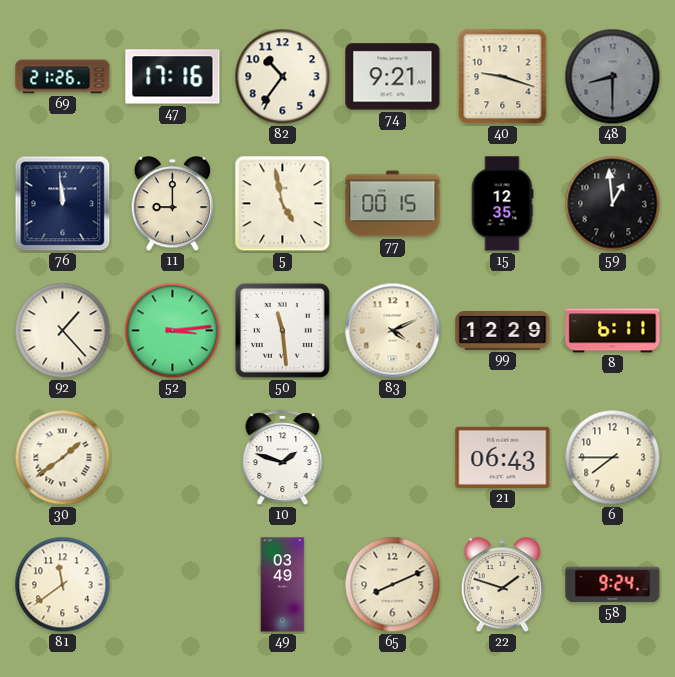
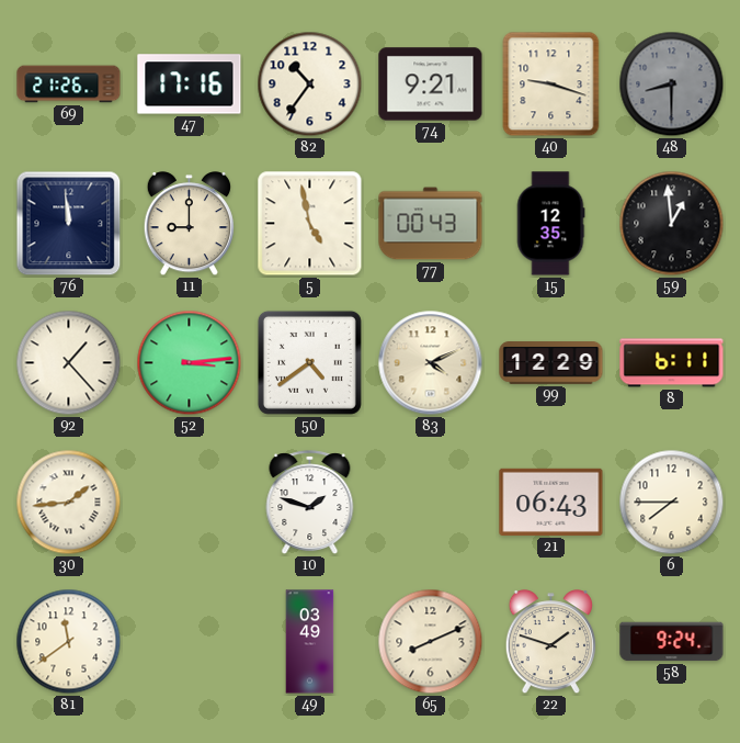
77: 00:15 -> 00:43 (431, 224)
50: 11:29 -> 4:39 (309, 362)
30: 1:39 -> 1:44 (69, 503)
